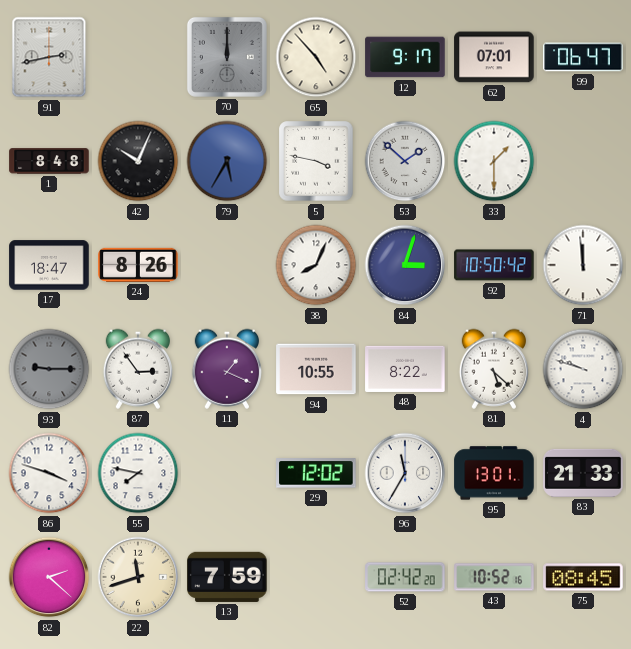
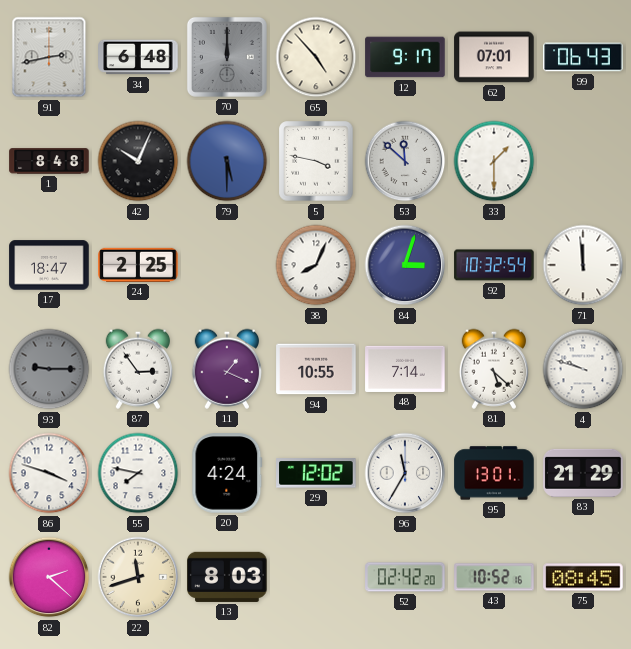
34: none -> 6:48 (138, 57)
99: 06:47 -> 06:43 (583, 57)
79: 5:35 -> 5:30 (227, 161)
53: 1:52 -> 11:52 (405, 161)
24: 8:26 -> 2:25 (138, 265)
92: 10:50 -> 10:32 (494, 265)
48: 8:22 -> 7:14 (405, 369)
20: none -> 4:24 (227, 473)
83: 21:33 -> 21:29 (583, 473)
13: 7:59 -> 8:03 (227, 577)
